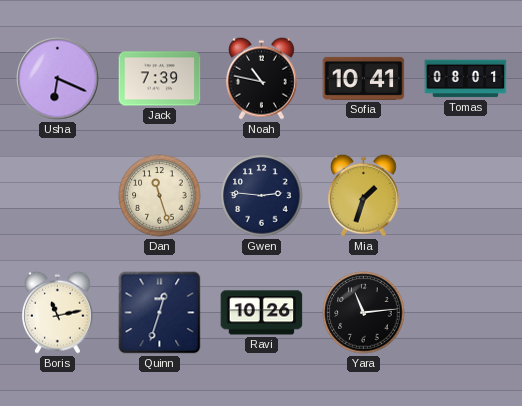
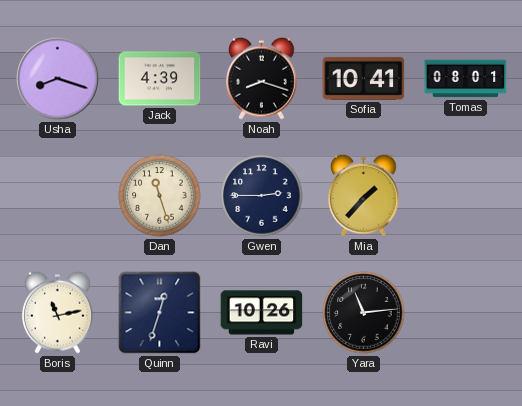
Usha: 6:19 -> 8:18 (58, 79)
Jack: 7:39 -> 4:39 (160, 79)
Noah: 10:47 -> 8:18 (262, 78)
Gwen: 2:46 -> 2:45 (262, 196)
Mia: 1:33 -> 1:37 (364, 195)
